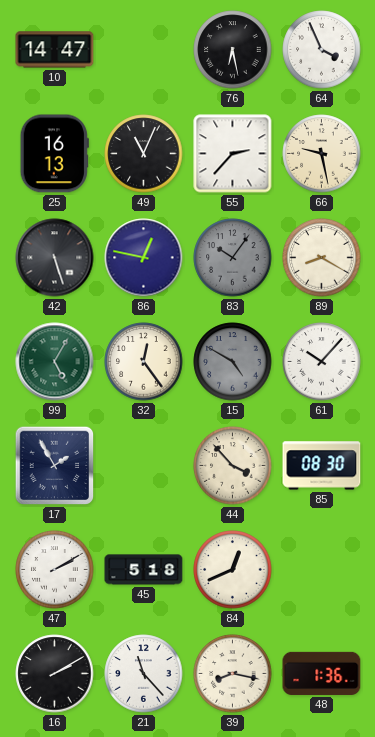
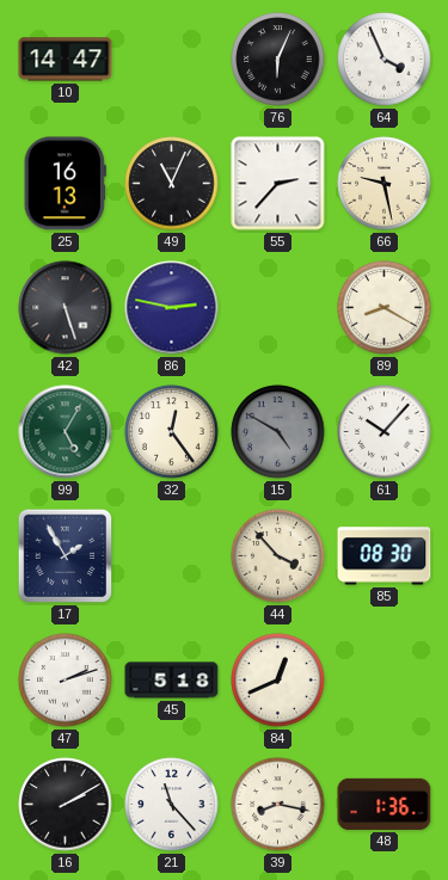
76: 6:28 -> 6:04 (278, 60)
86: 12:47 -> 2:47 (172, 308)
83: 10:06 -> none (233, 258)
47: 2:10 -> 2:12 (66, 681)
